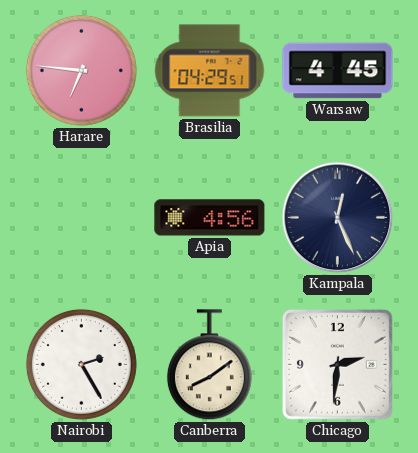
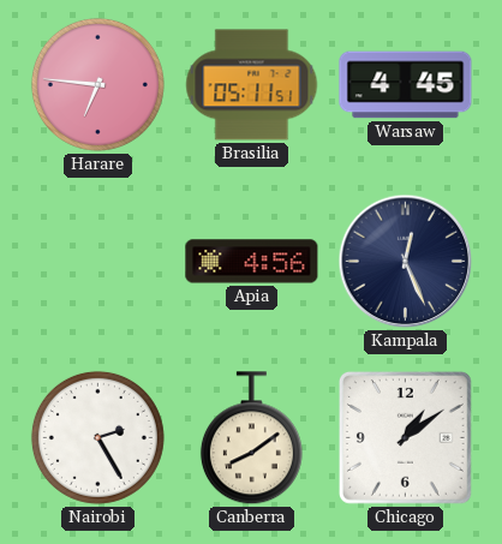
Brasilia: 04:29 -> 05:11 (252, 85)
Chicago: 2:31 -> 1:09 (405, 437)
